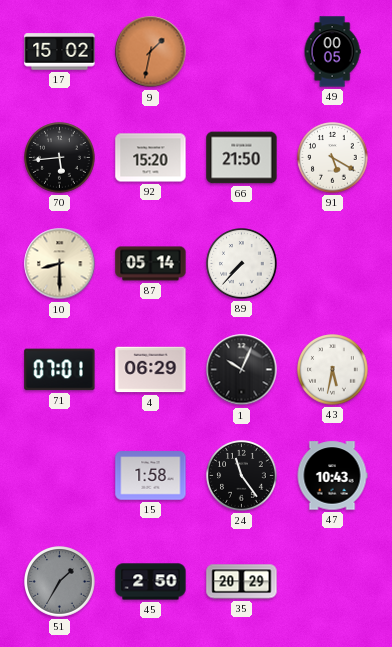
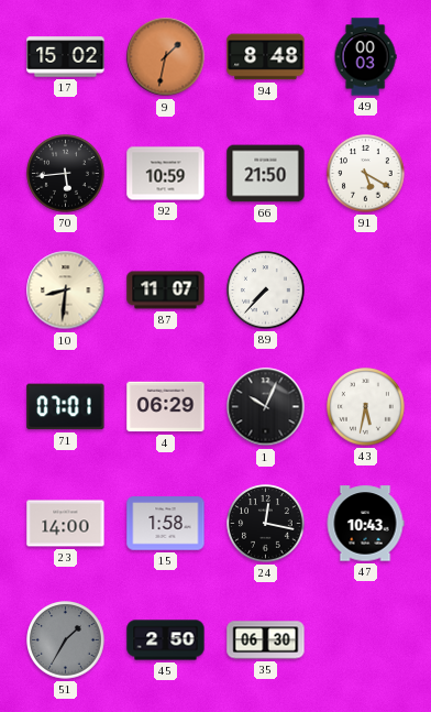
94: none -> 8:48 (266, 57)
49: 00:05 -> 00:03 (365, 57)
92: 15:20 -> 10:59 (166, 174)
10: 8:30 -> 8:31 (66, 291)
87: 05:14 -> 11:07 (166, 291)
23: none -> 14:00 (66, 524)
24: 11:24 -> 12:17 (266, 524)
35: 20:29 -> 06:30 (266, 640)
